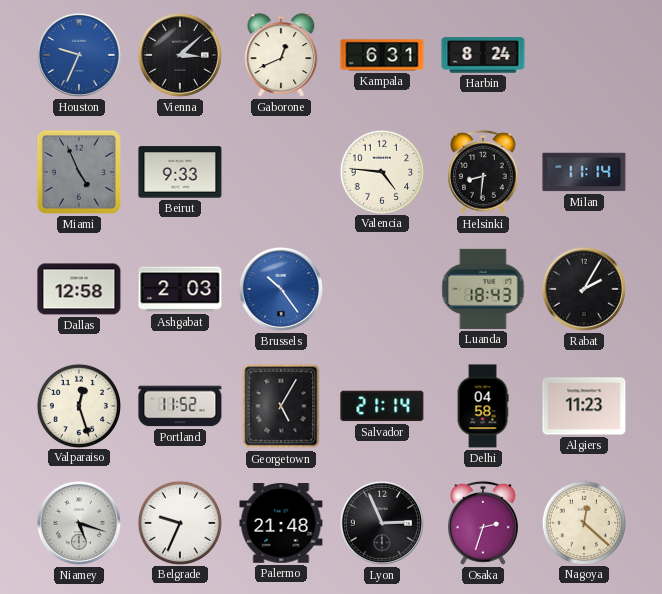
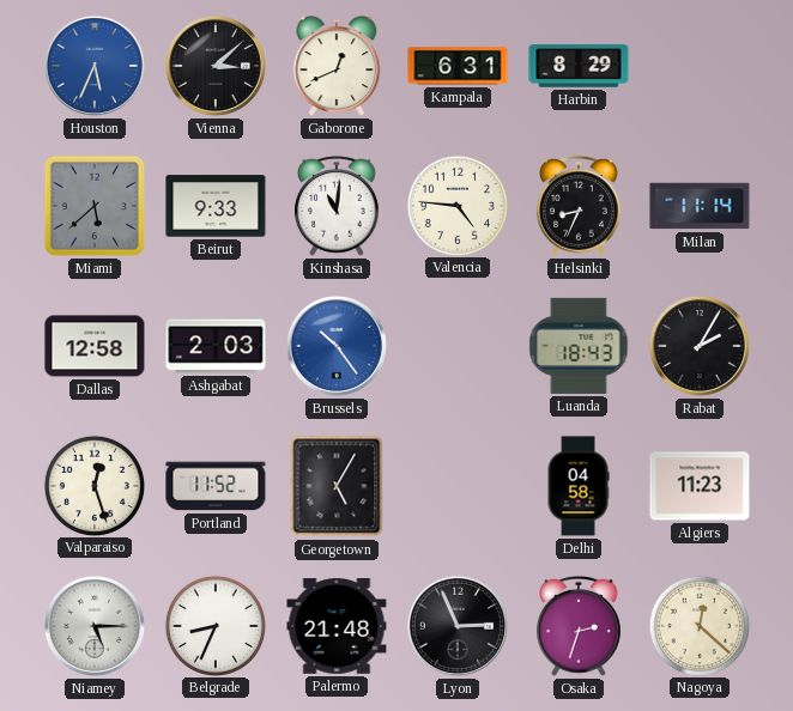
Houston: 9:34 -> 5:34 (95, 66)
Harbin: 8:24 -> 8:29 (579, 66)
Miami: 4:56 -> 5:38 (95, 206)
Kinshasa: none -> 11:01 (338, 206)
Helsinki: 8:31 -> 8:34 (580, 206)
Salvador: 21:14 -> none (382, 406)
Niamey: 5:18 -> 5:15 (95, 626)
Belgrade: 9:34 -> 8:34 (214, 625)
